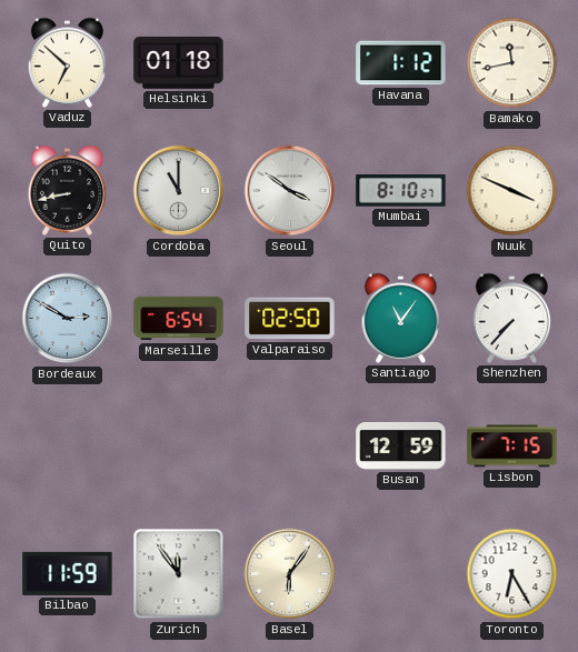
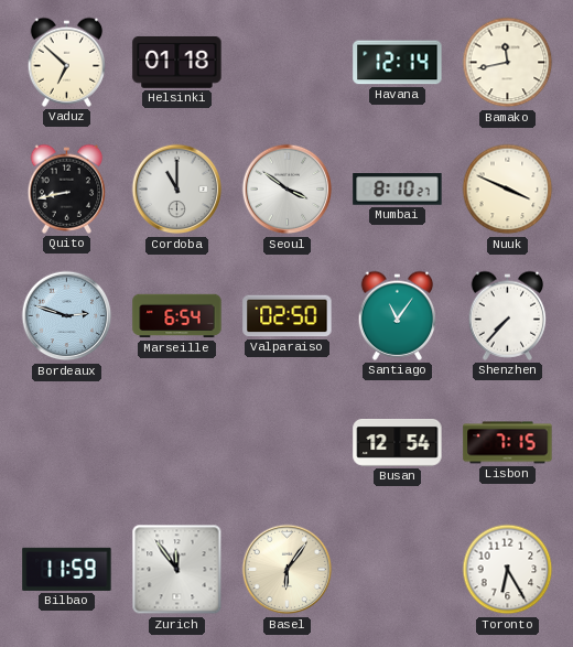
Havana: 1:12 -> 12:14 (398, 63)
Bordeaux: 2:50 -> 2:48 (67, 316)
Busan: 12:59 -> 12:54 (398, 443)
